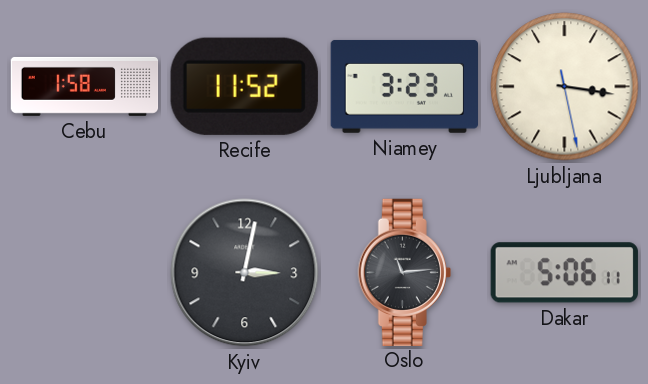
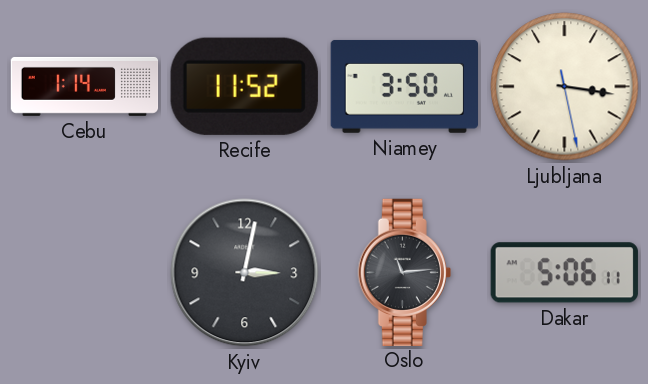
Cebu: 1:58 -> 1:14 (85, 86)
Niamey: 3:23 -> 3:50 (404, 86)
